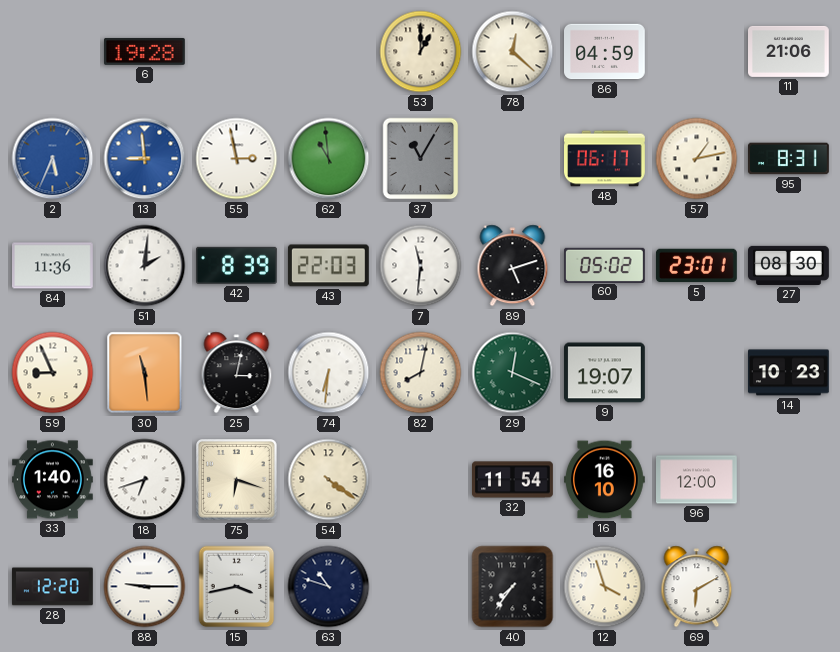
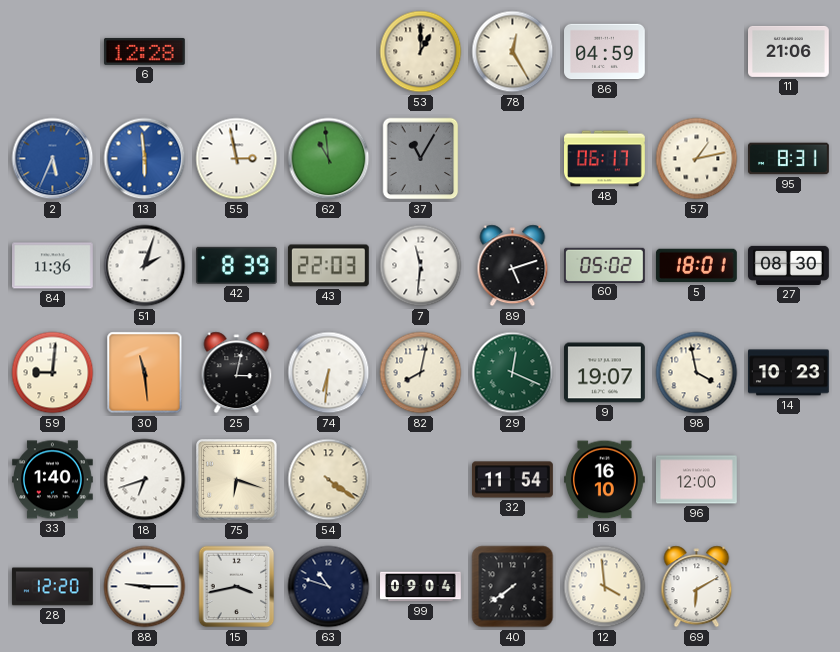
6: 19:28 -> 12:28 (145, 51)
78: 12:22 -> 12:25 (513, 52)
13: 8:59 -> 5:59 (145, 159)
51: 2:01 -> 2:03 (145, 266)
5: 23:01 -> 18:01 (697, 266)
59: 8:56 -> 9:01 (53, 373)
98: none -> 3:58 (697, 373)
99: none -> 09:04 (421, 587)
40: 7:36 -> 7:39 (513, 587)
12: 3:57 -> 3:59 (605, 587)
